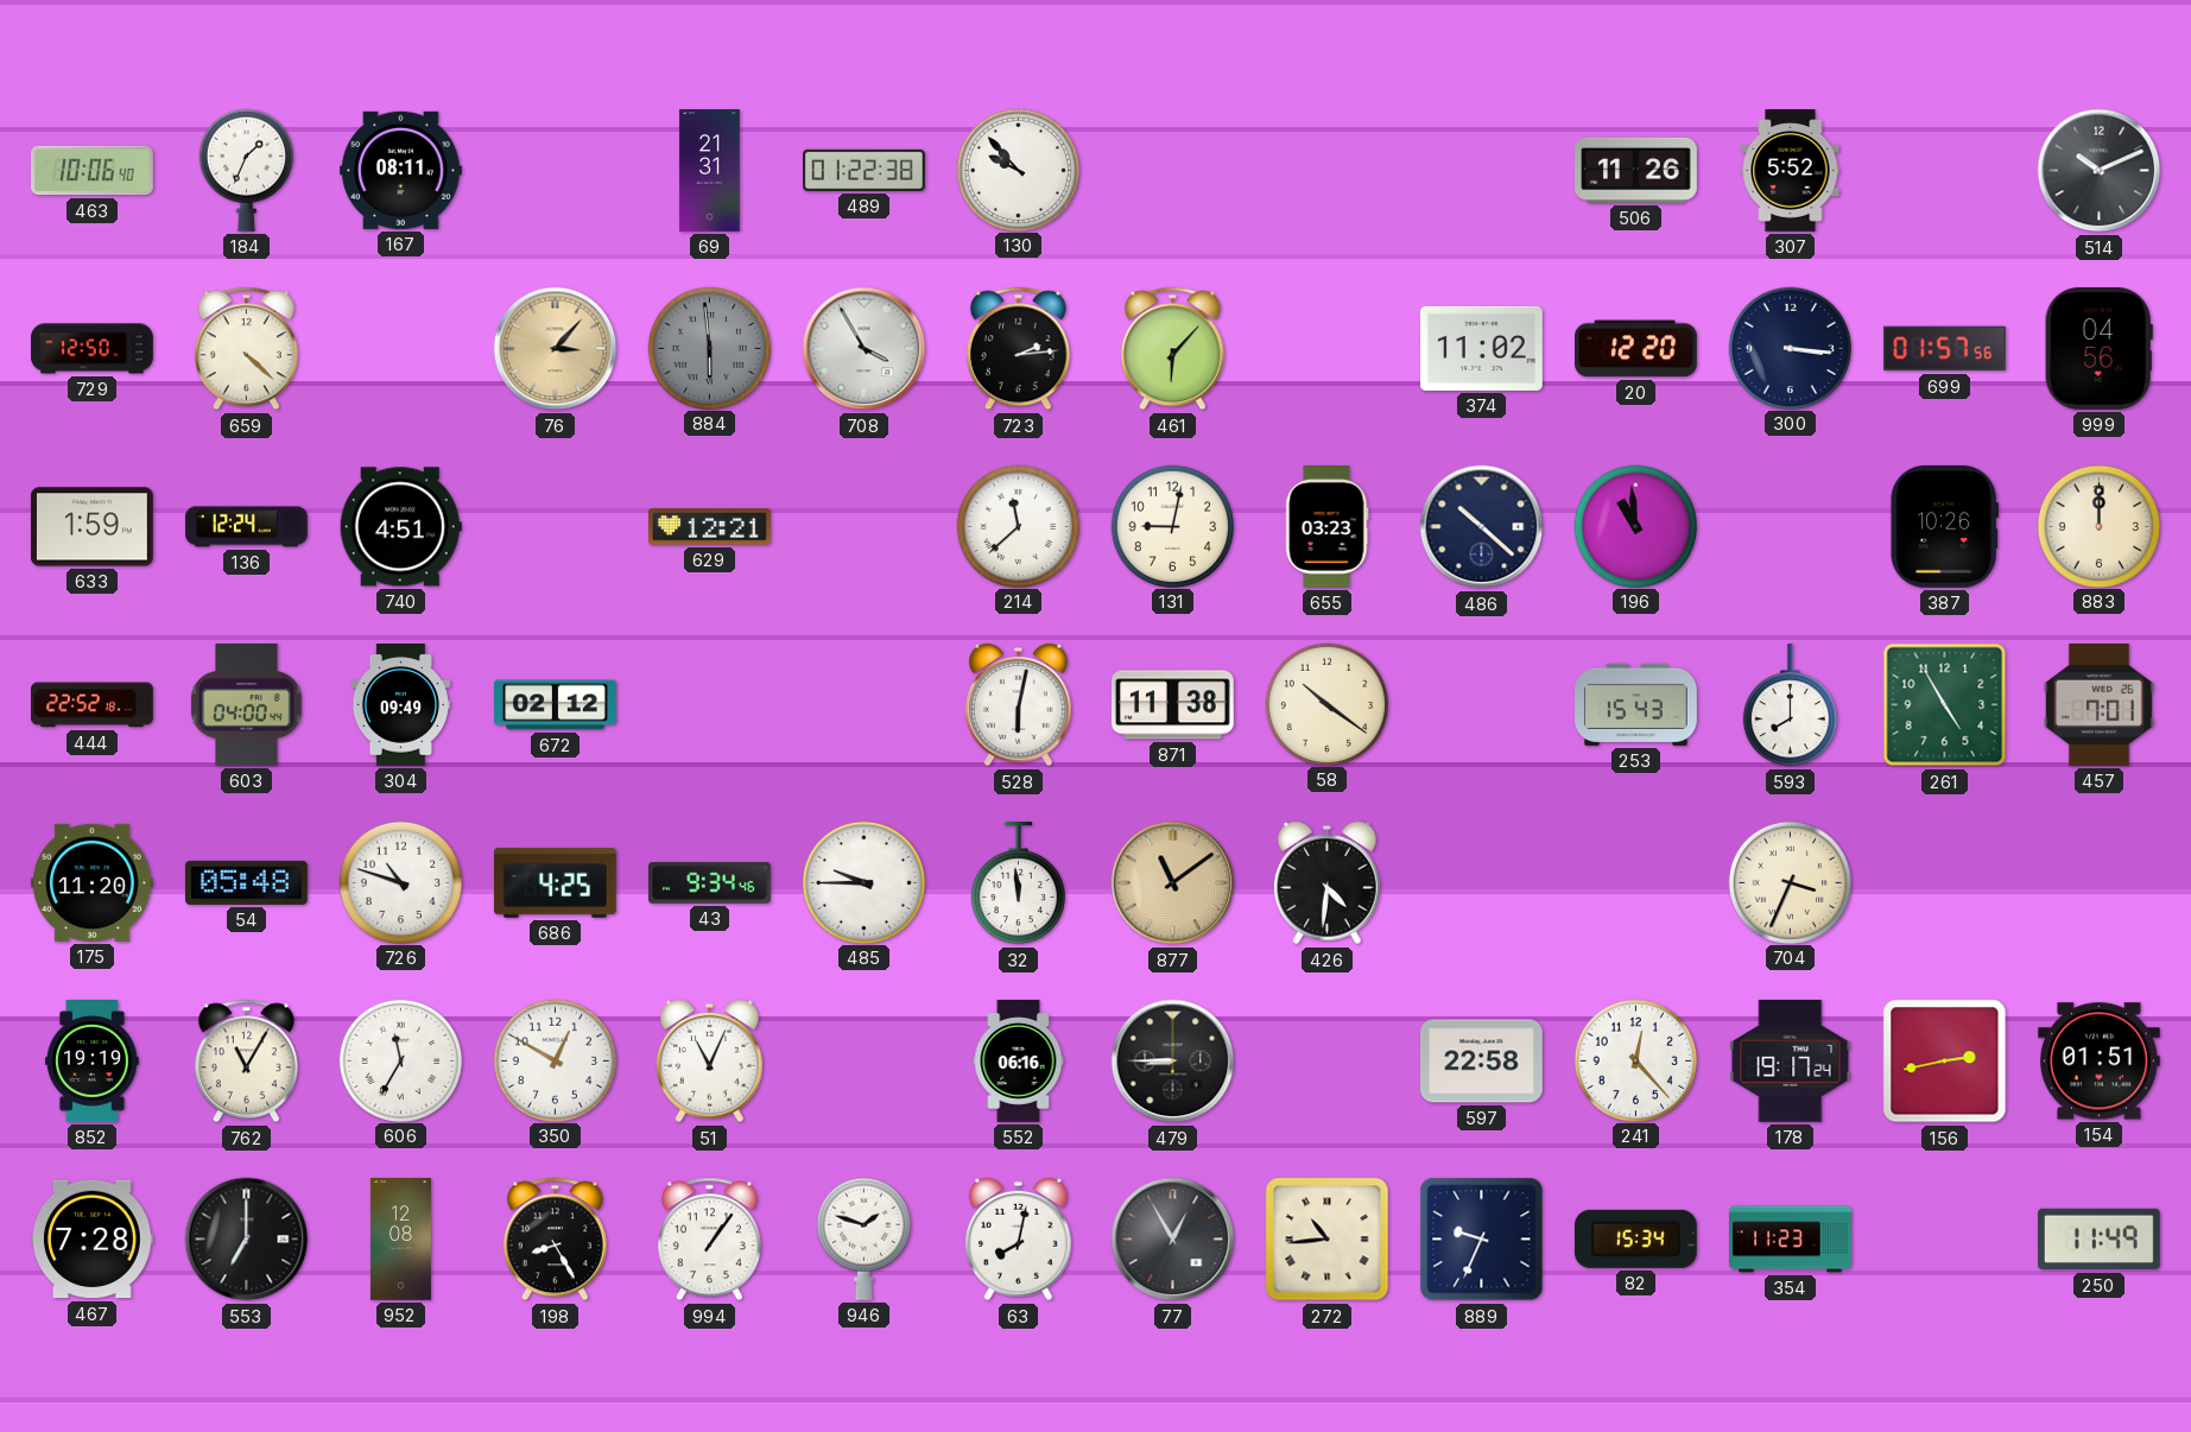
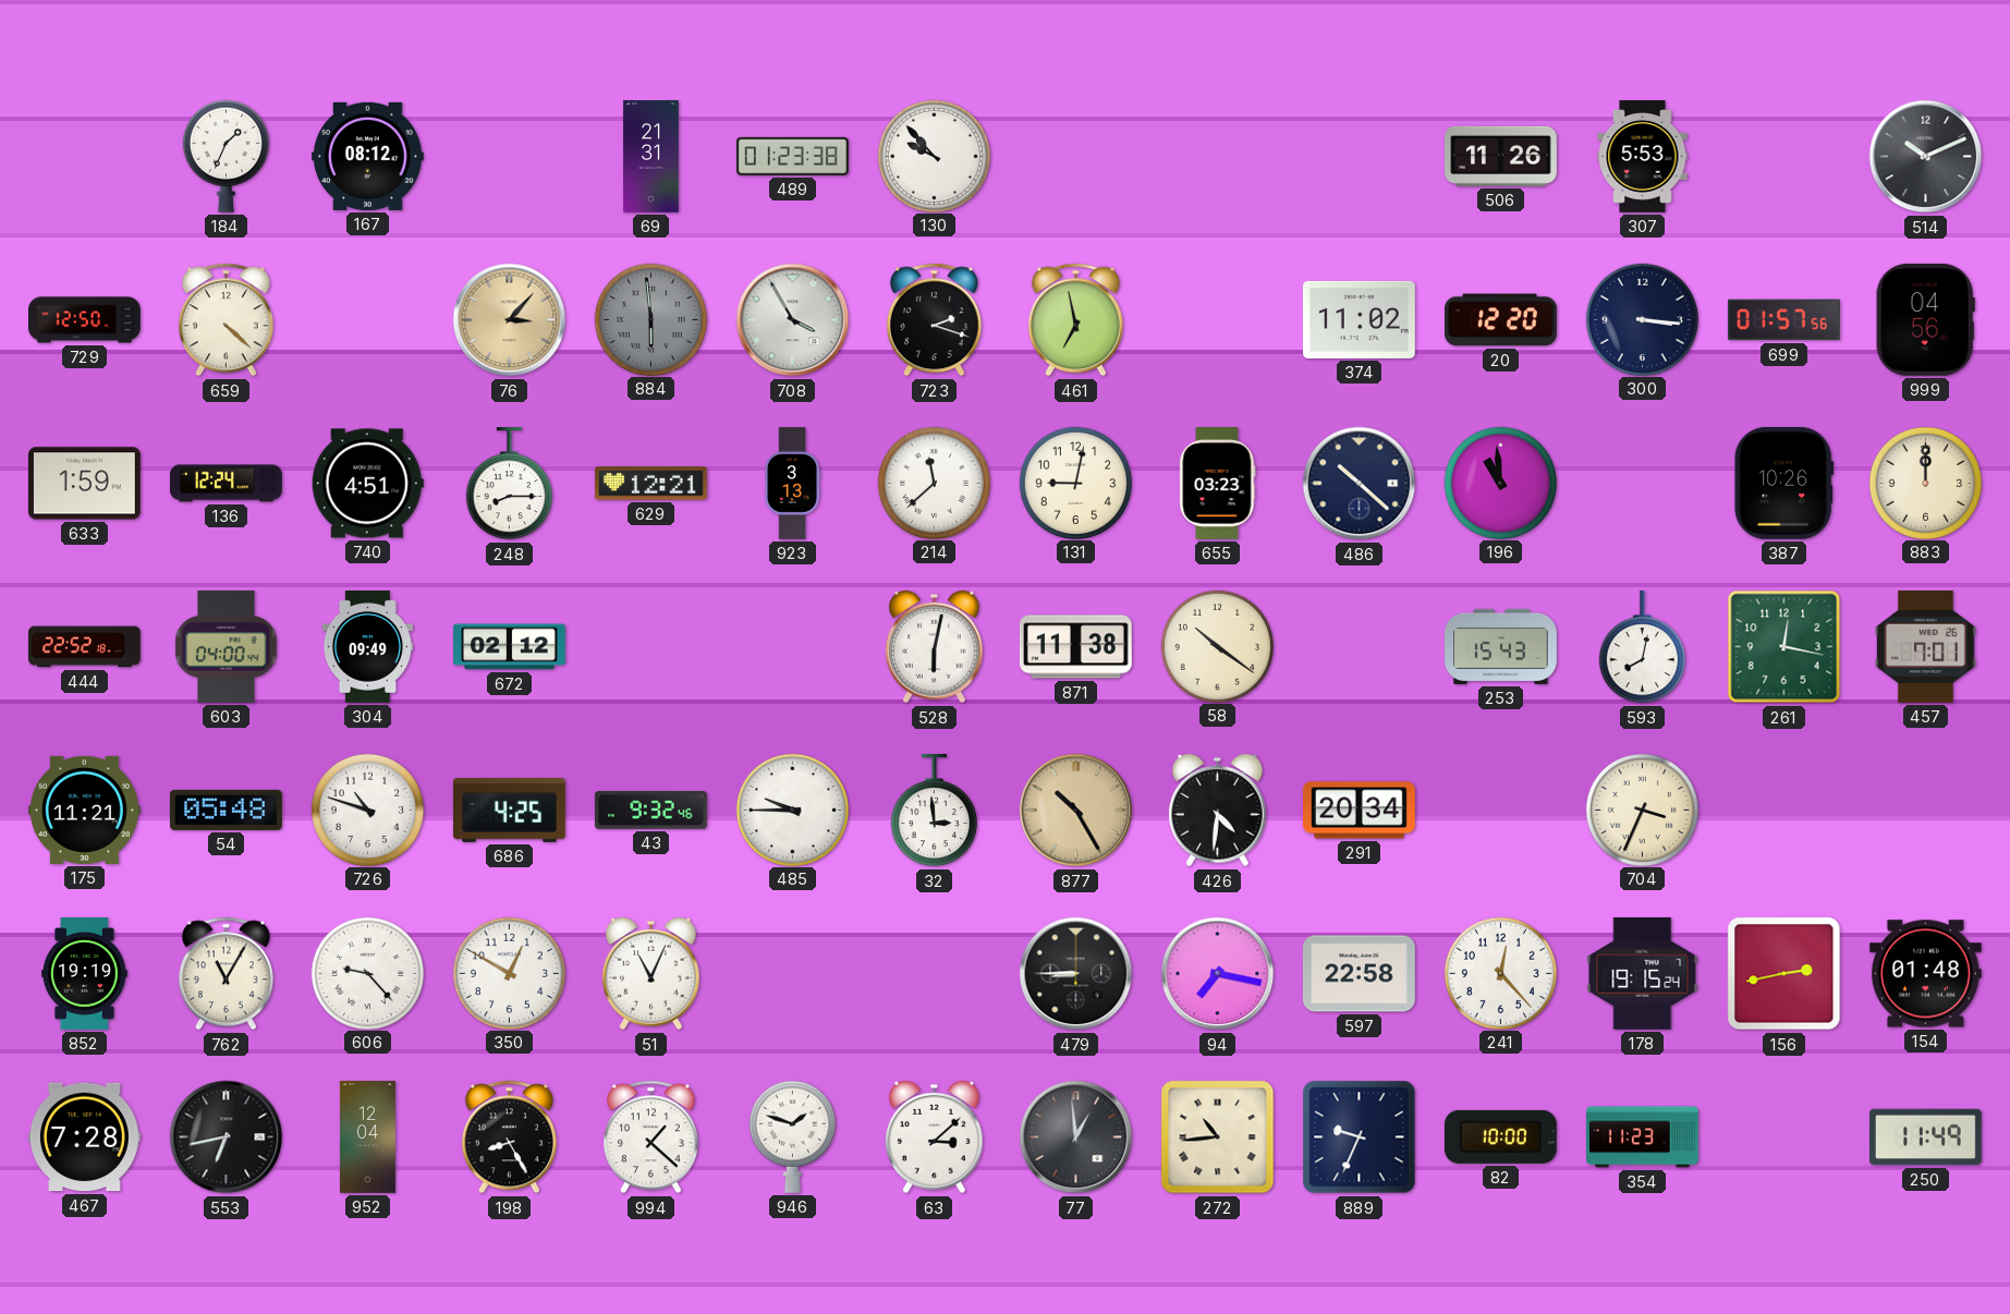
463: 10:06 -> none (93, 171)
167: 08:11 -> 08:12 (367, 156)
489: 01:22 -> 01:23 (793, 156)
307: 5:52 -> 5:53 (1643, 157)
723: 2:14 -> 2:18 (934, 320)
461: 6:07 -> 6:58 (1075, 320)
248: none -> 8:15 (509, 485)
923: none -> 3:13 (792, 484)
593: 8:00 -> 8:02 (1642, 648)
261: 4:55 -> 12:17 (1784, 647)
175: 11:20 -> 11:21 (84, 810)
43: 9:34 -> 9:32 (651, 811)
32: 11:59 -> 2:59 (934, 812)
877: 11:09 -> 10:25 (1076, 811)
291: none -> 20:34 (1360, 811)
606: 11:35 -> 9:23 (367, 973)
552: 06:16 -> none (1019, 1062)
94: none -> 7:17 (1218, 974)
178: 19:17 -> 19:15 (1643, 973)
154: 01:51 -> 01:48 (1925, 974)
553: 7:00 -> 6:43 (227, 1137)
952: 12:08 -> 12:04 (367, 1137)
994: 1:06 -> 1:22 (650, 1137)
63: 8:02 -> 3:08 (935, 1137)
77: 12:55 -> 12:59 (1076, 1137)
82: 15:34 -> 10:00 (1500, 1136)
